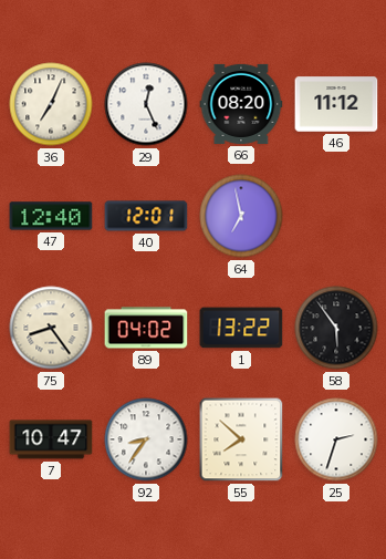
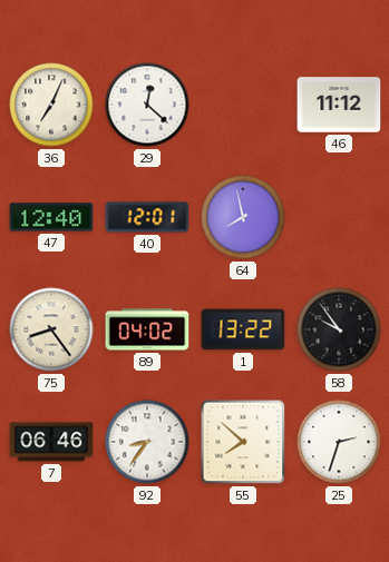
29: 12:26 -> 12:22 (147, 105)
66: 08:20 -> none (241, 104)
64: 6:58 -> 7:58 (243, 217)
58: 5:54 -> 9:54 (339, 329)
7: 10:47 -> 06:46 (51, 442)
